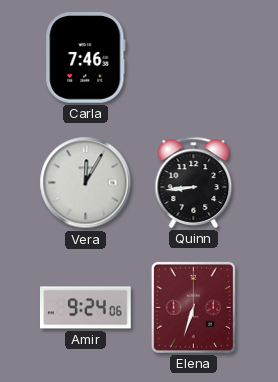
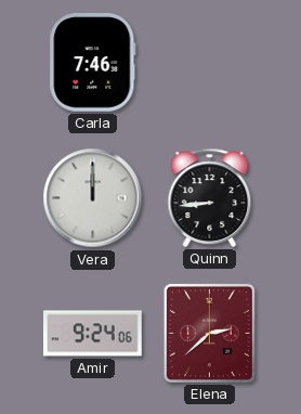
Vera: 12:05 -> 12:00 (93, 198)
Elena: 6:33 -> 2:38 (209, 333)
